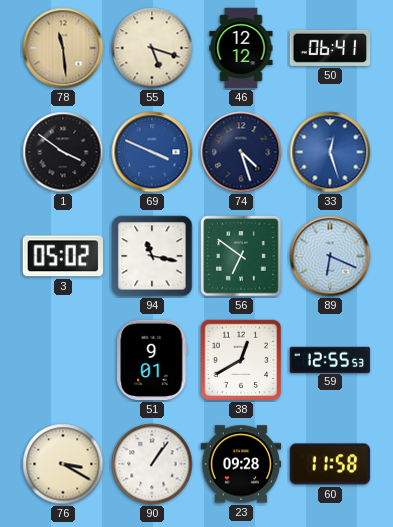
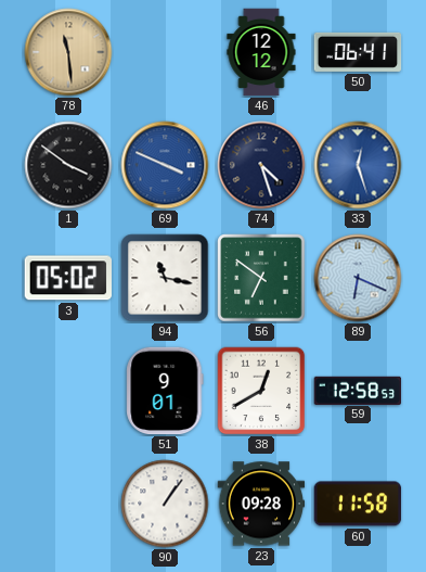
55: 5:18 -> none (152, 48)
59: 12:55 -> 12:58 (358, 390)
76: 3:20 -> none (63, 464)
